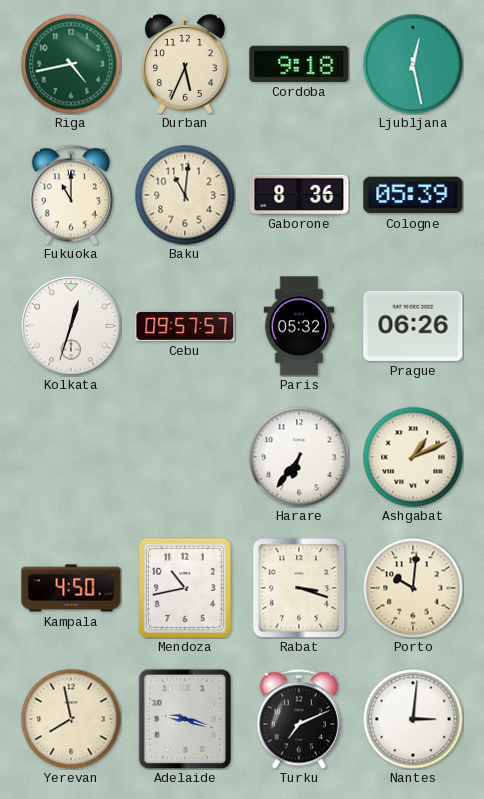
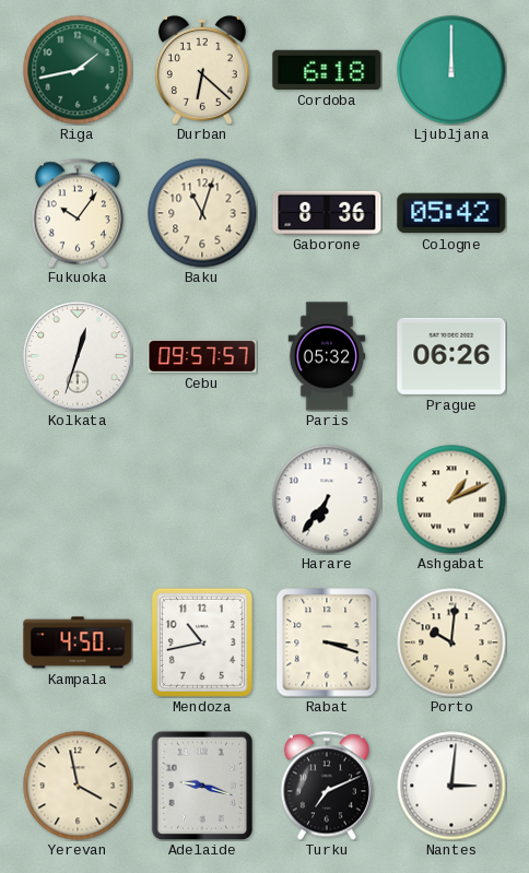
Riga: 4:43 -> 1:43 (78, 70)
Durban: 5:34 -> 6:22 (202, 70)
Cordoba: 9:18 -> 6:18 (327, 70)
Ljubljana: 12:28 -> 12:00 (451, 70)
Fukuoka: 11:00 -> 10:06 (78, 213)
Baku: 11:01 -> 11:03 (202, 213)
Cologne: 05:39 -> 05:42 (451, 213)
Yerevan: 7:58 -> 3:58 (78, 786)
